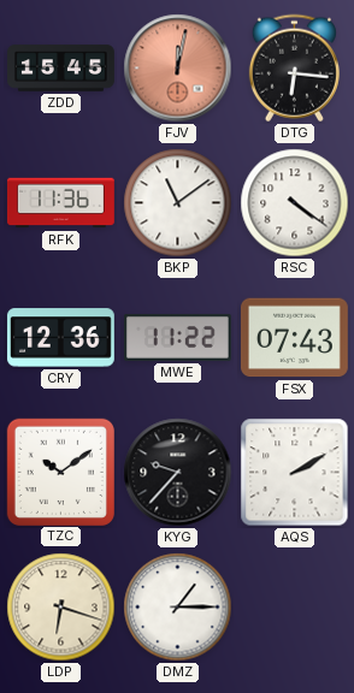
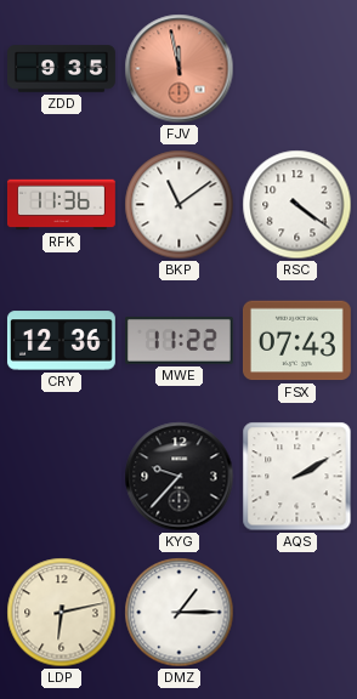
ZDD: 15:45 -> 9:35 (62, 69)
FJV: 12:02 -> 11:58 (180, 69)
DTG: 6:16 -> none (294, 69)
TZC: 10:09 -> none (60, 472)
LDP: 6:18 -> 6:13 (62, 613)
